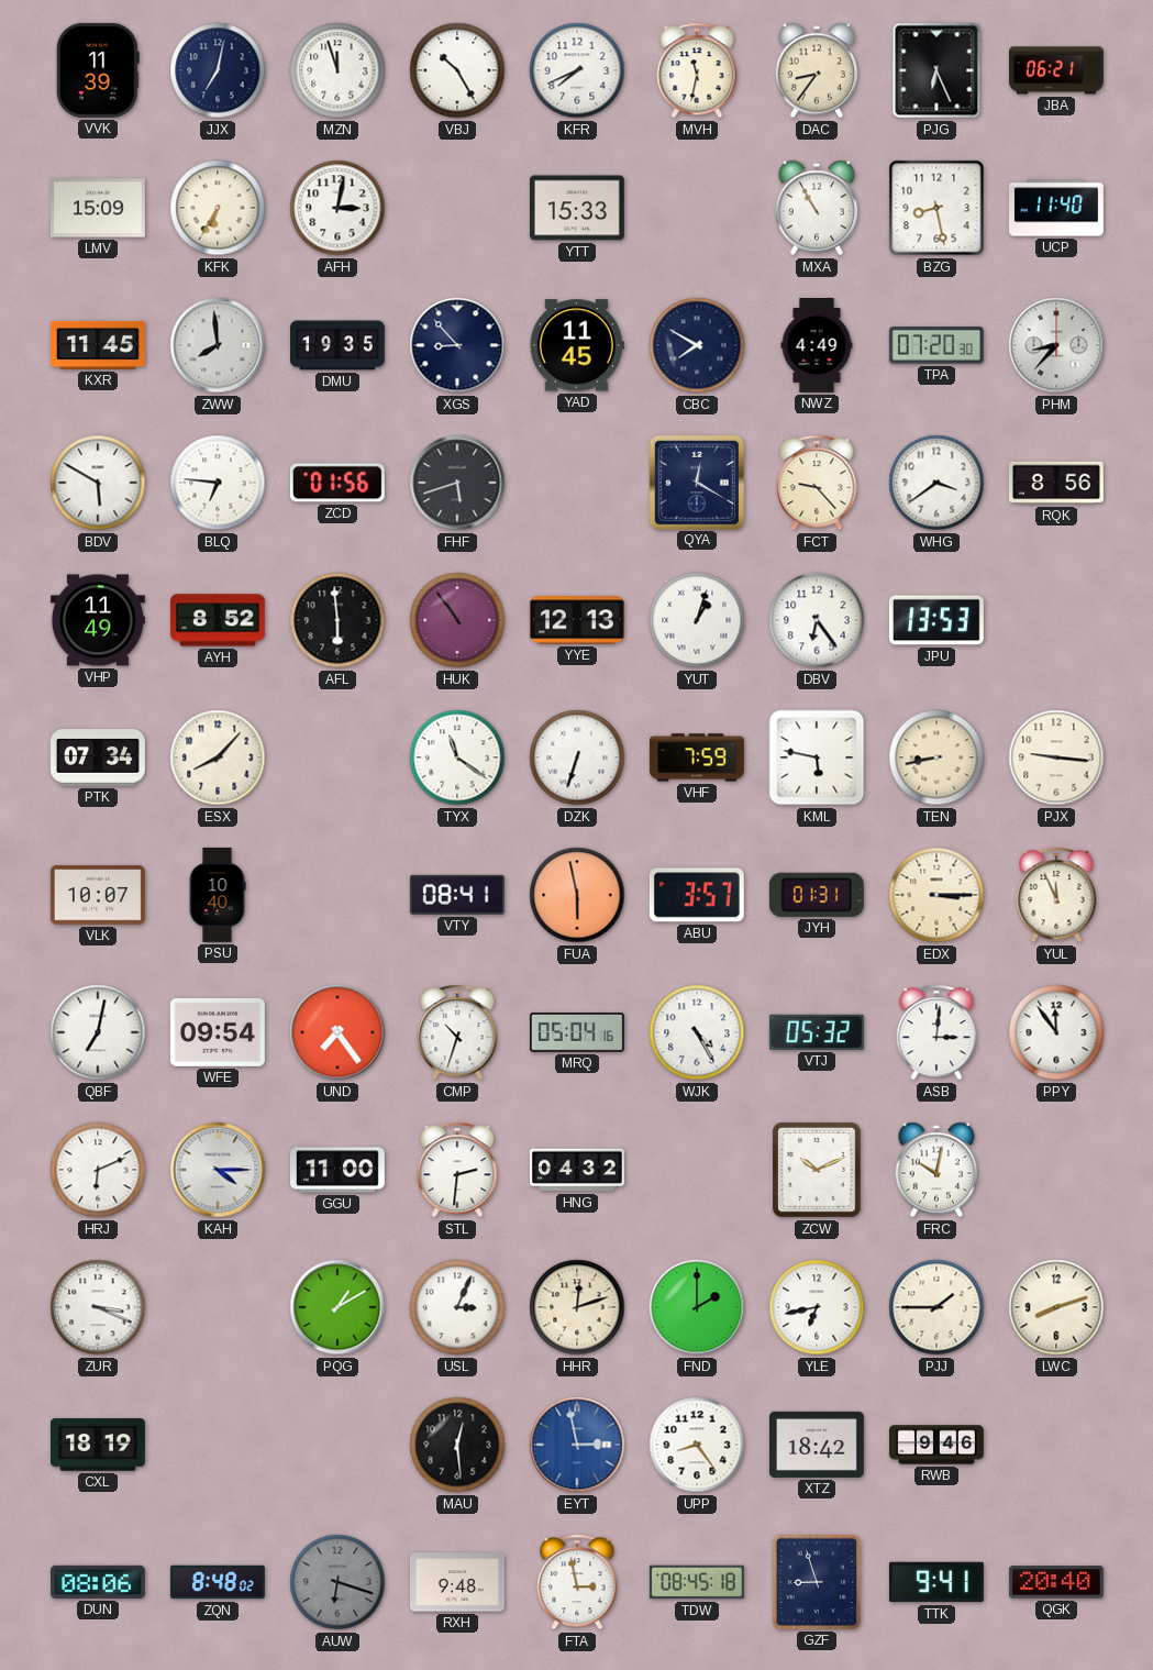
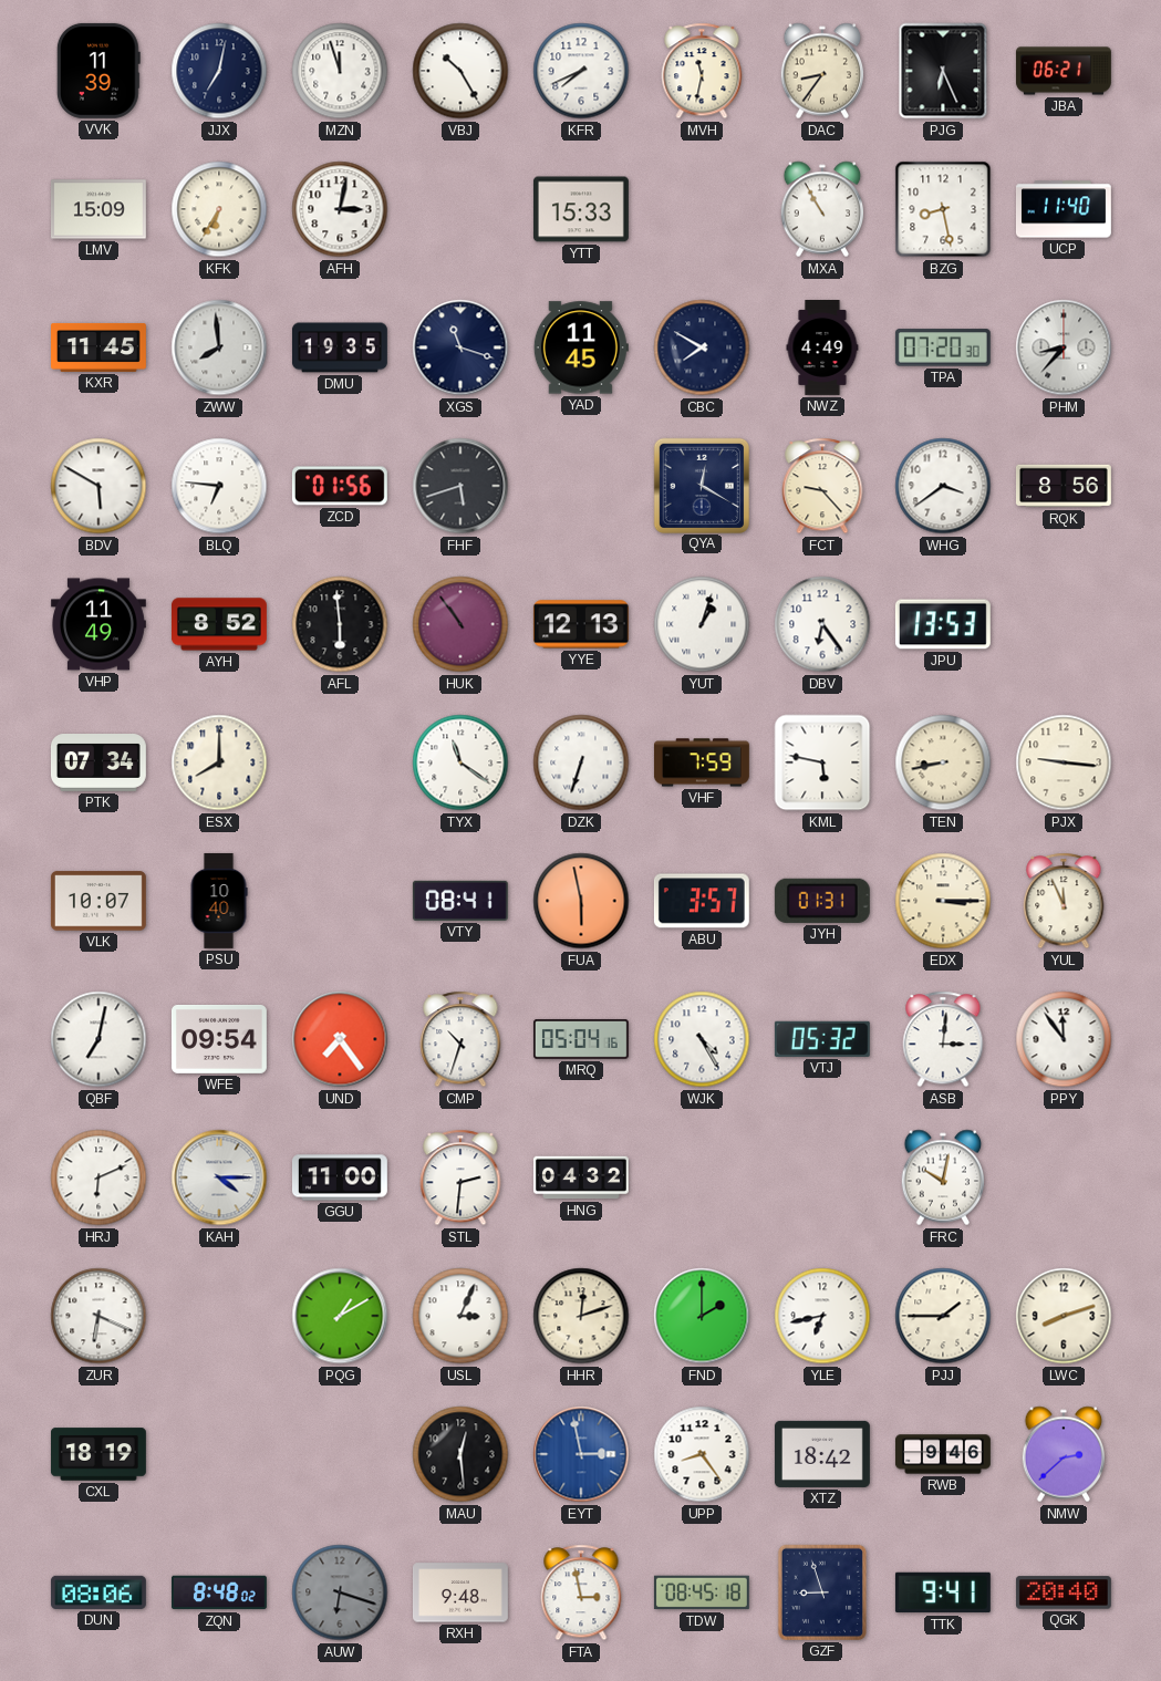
XGS: 8:53 -> 11:18 (460, 347)
ESX: 8:07 -> 8:00 (219, 762)
ZCW: 10:11 -> none (818, 1170)
ZUR: 3:19 -> 6:19 (99, 1316)
NMW: none -> 2:38 (1064, 1454)
